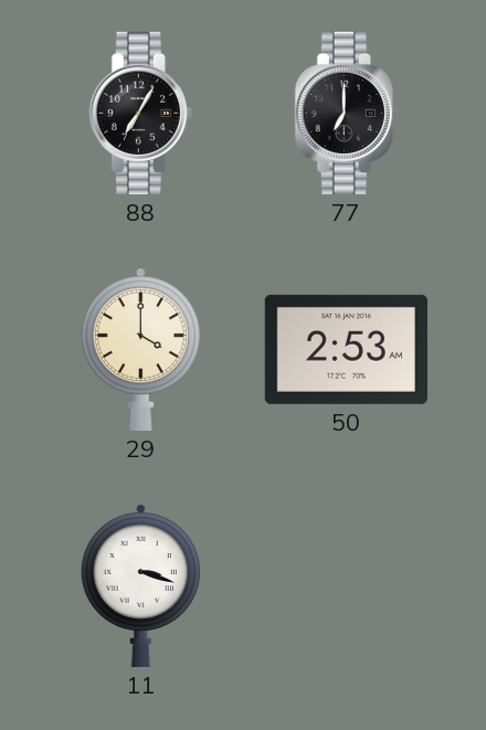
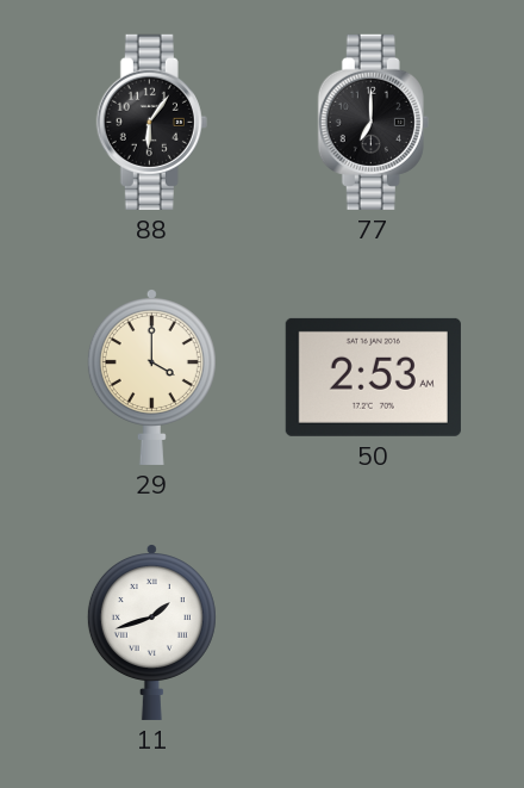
88: 7:05 -> 6:06 (151, 122)
11: 3:18 -> 1:42 (151, 633)
